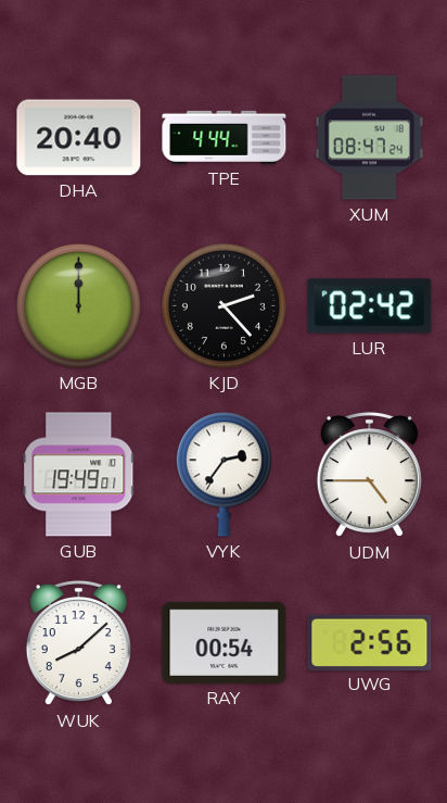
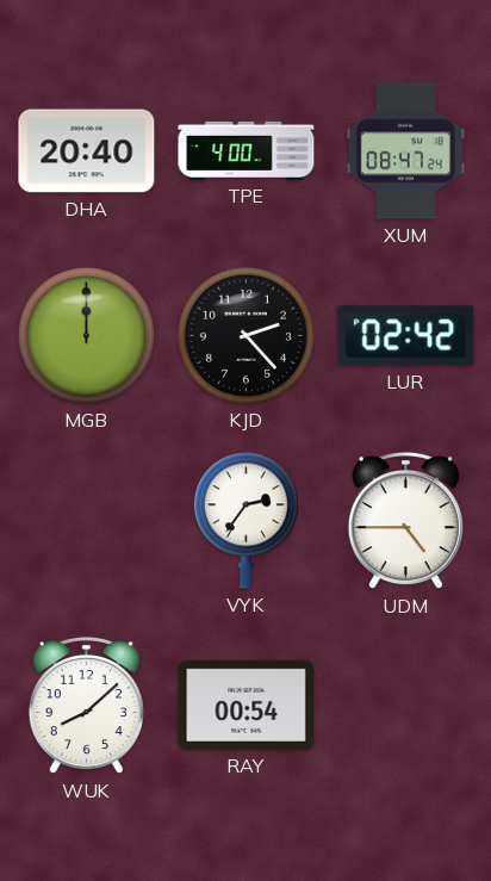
TPE: 4:44 -> 4:00 (247, 150)
GUB: 19:49 -> none (79, 475)
UWG: 2:56 -> none (370, 642)
